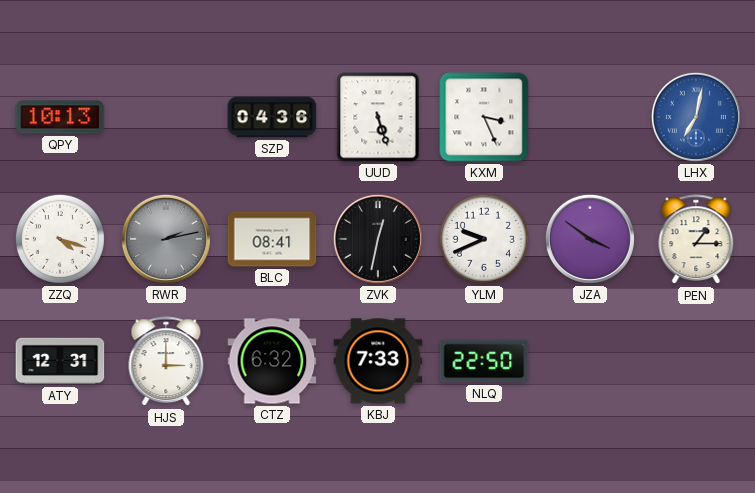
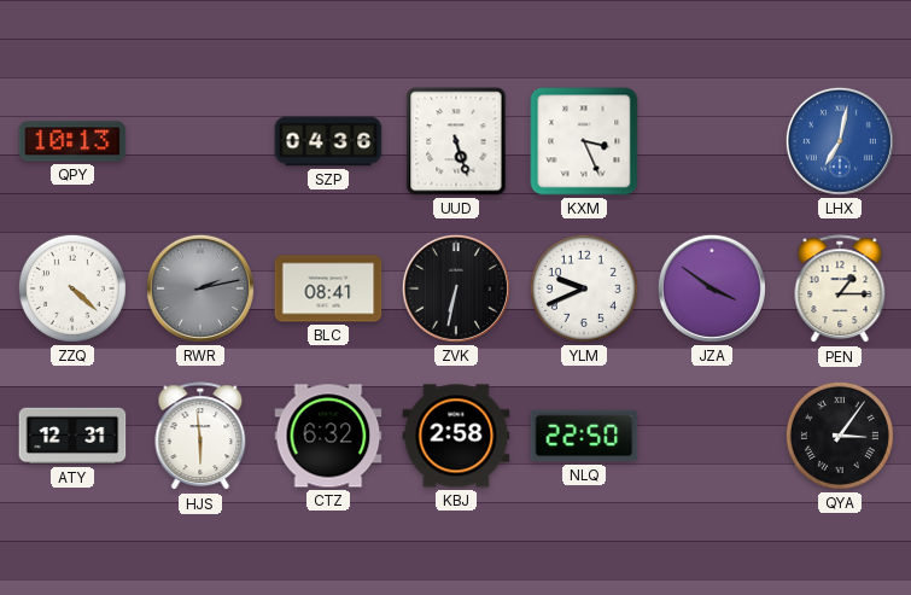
ZZQ: 4:18 -> 4:22 (72, 288)
ZVK: 12:32 -> 6:32 (456, 288)
HJS: 3:00 -> 5:59 (200, 437)
KBJ: 7:33 -> 2:58 (456, 436)
QYA: none -> 3:06 (840, 436)
